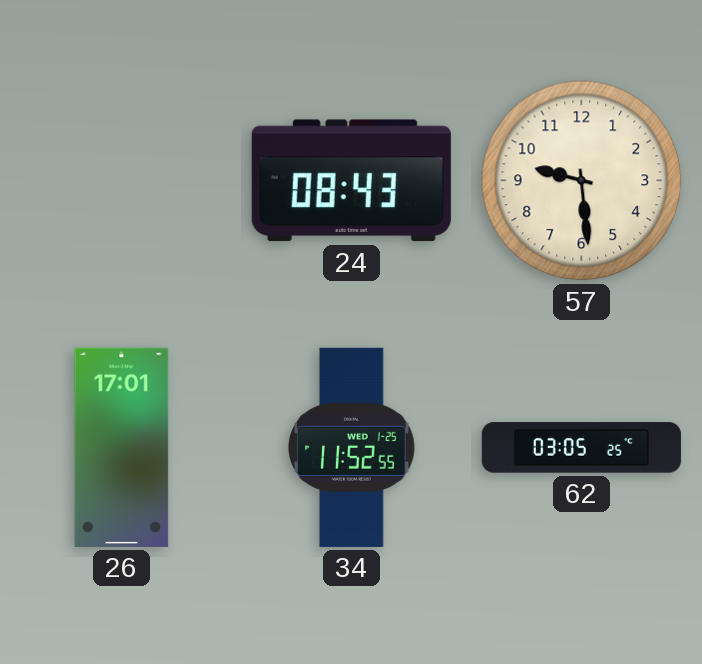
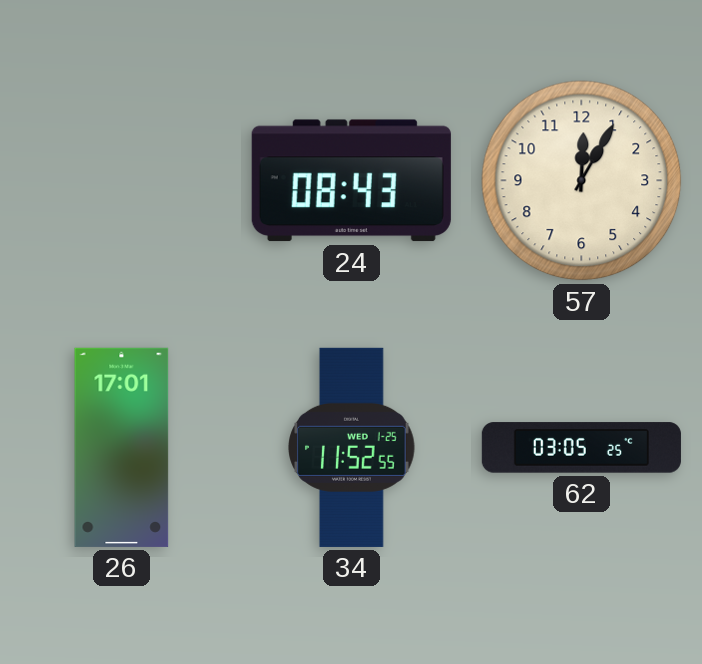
57: 9:29 -> 12:05 (582, 181)
